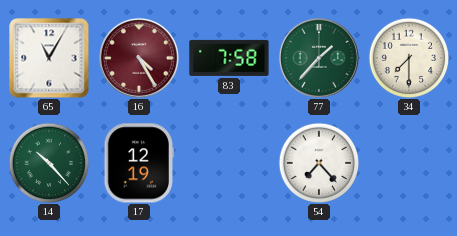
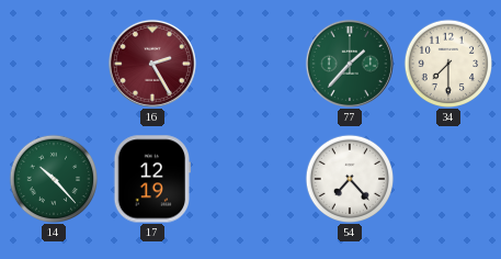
65: 11:05 -> none (49, 58)
16: 4:25 -> 2:25 (152, 64)
83: 7:58 -> none (229, 58)
